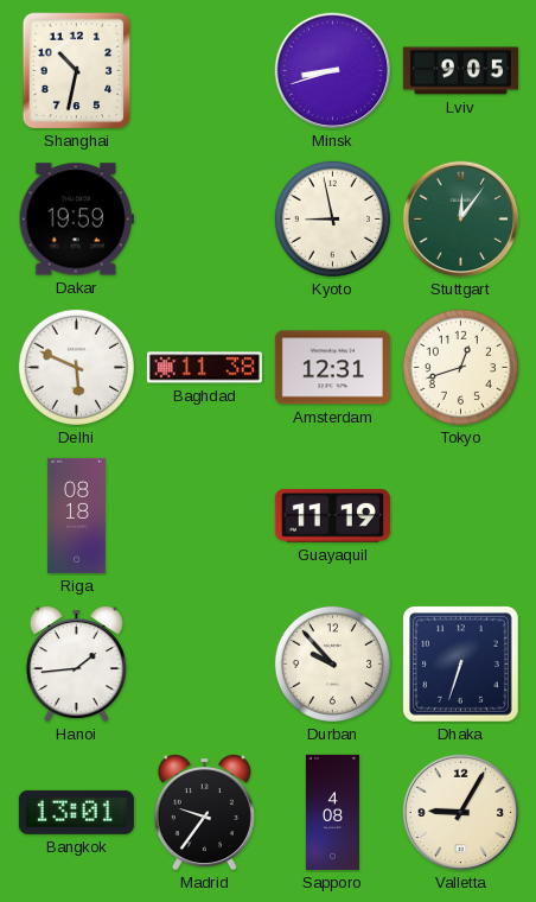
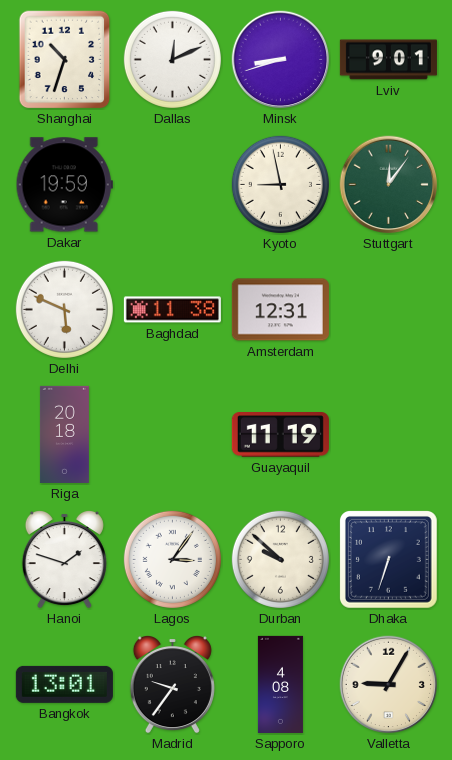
Shanghai: 10:32 -> 10:33 (65, 60)
Dallas: none -> 12:11 (172, 59)
Lviv: 9:05 -> 9:01 (388, 60)
Tokyo: 12:42 -> none (460, 367)
Riga: 08:18 -> 20:18 (64, 434)
Hanoi: 1:44 -> 1:48 (64, 560)
Lagos: none -> 3:06 (172, 559)
Durban: 9:53 -> 9:52 (280, 559)
